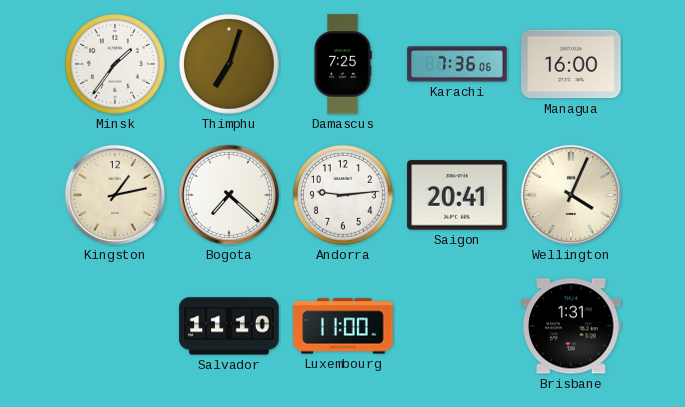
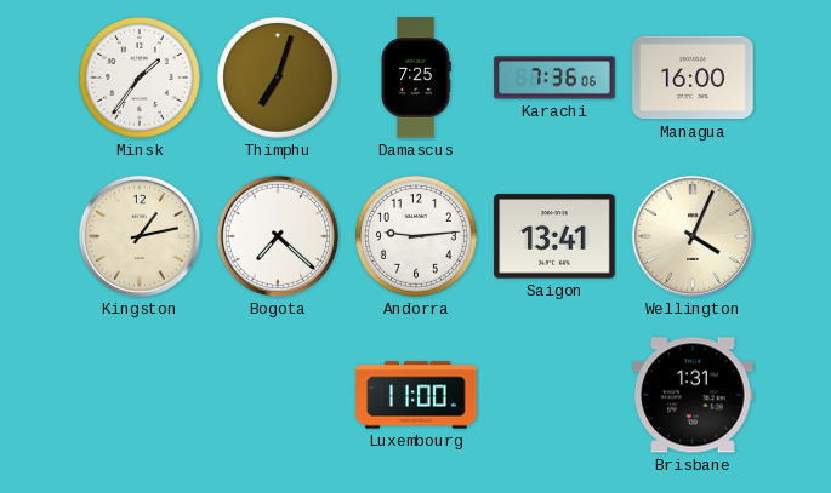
Saigon: 20:41 -> 13:41 (554, 236)
Salvador: 11:10 -> none (229, 326)
